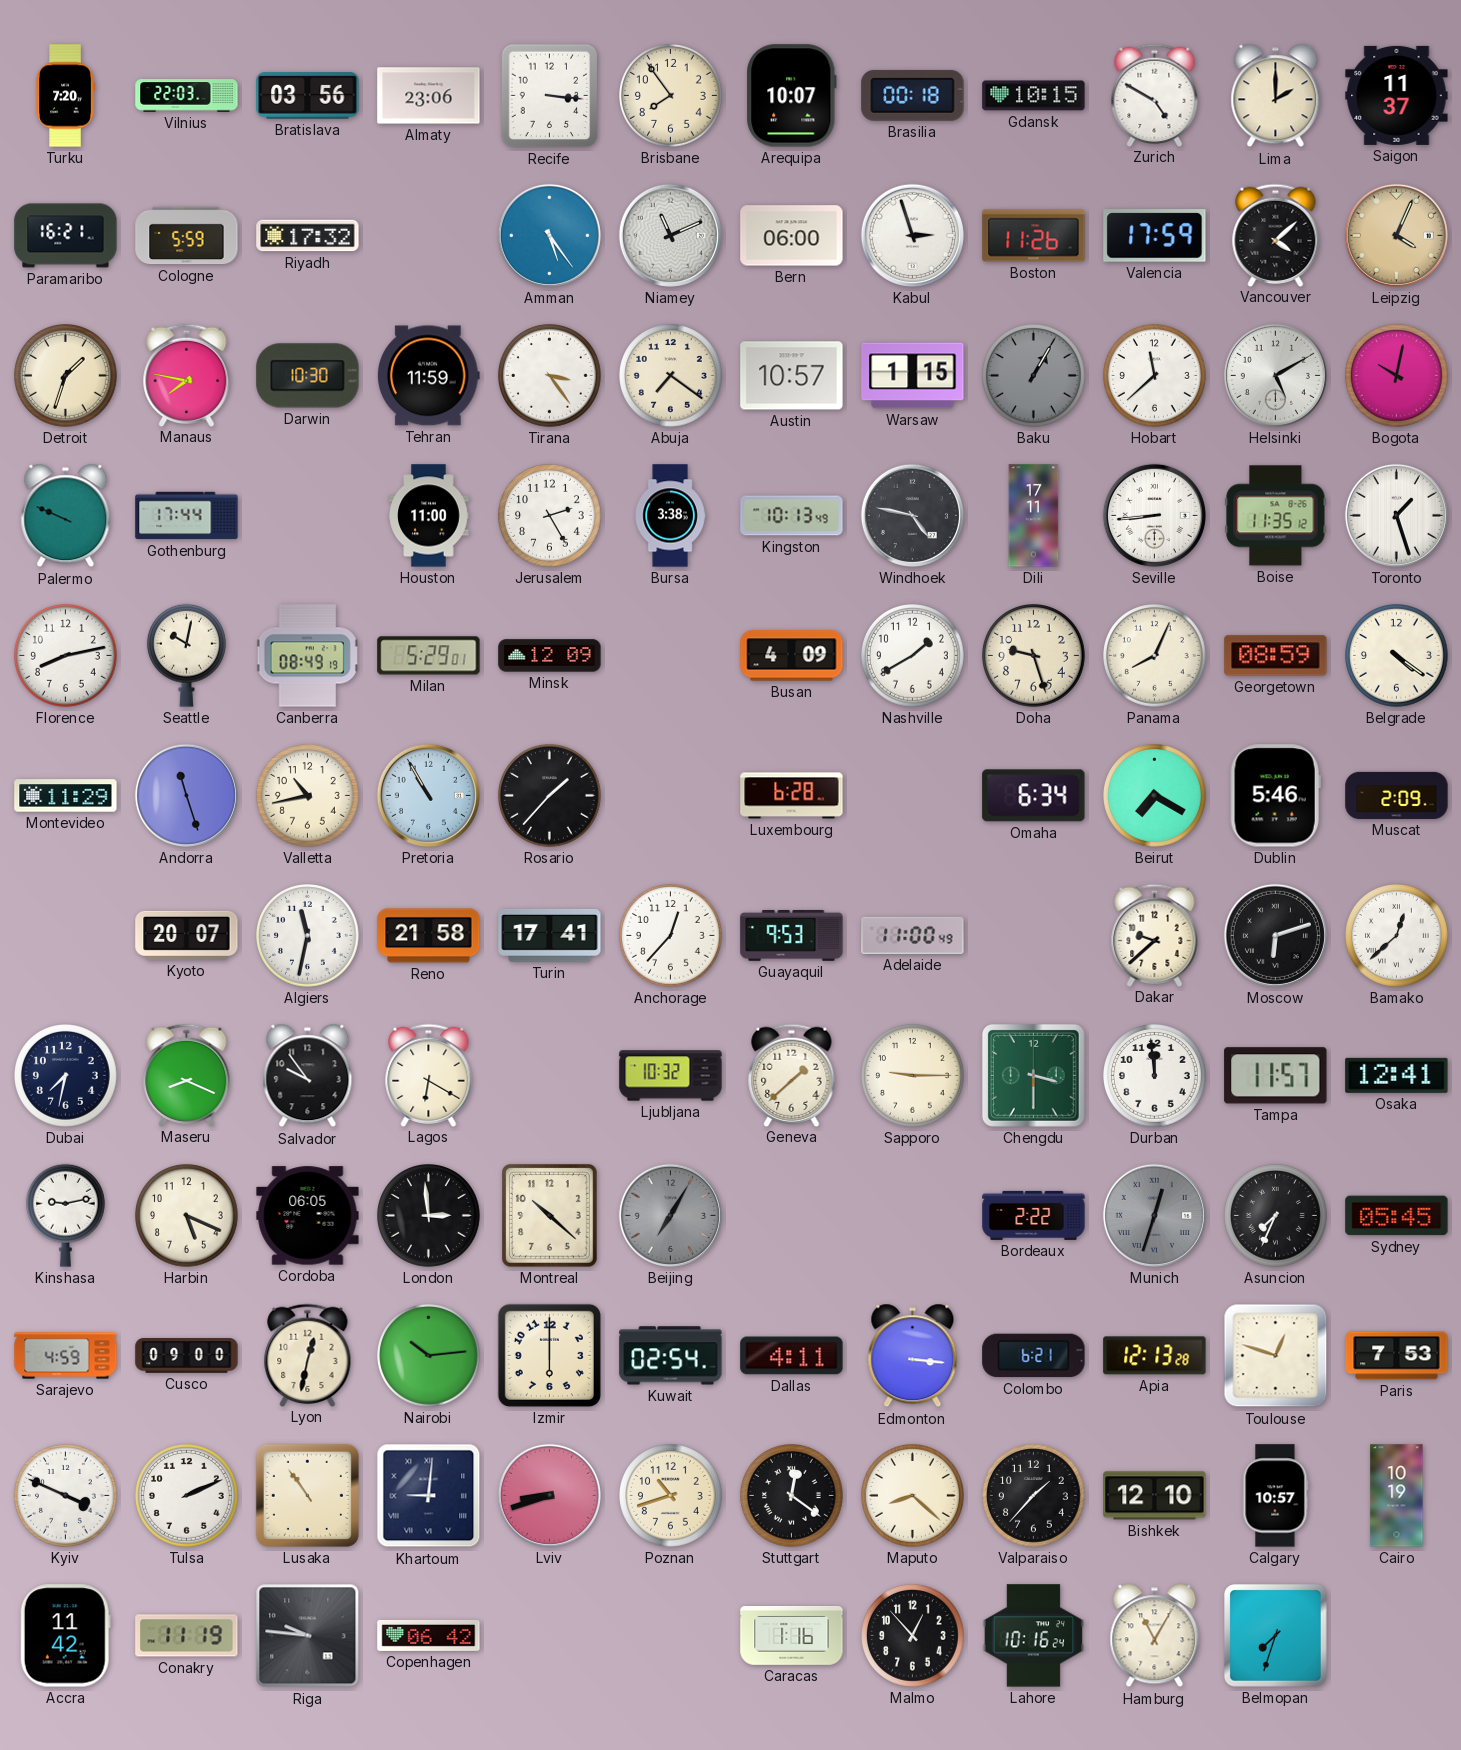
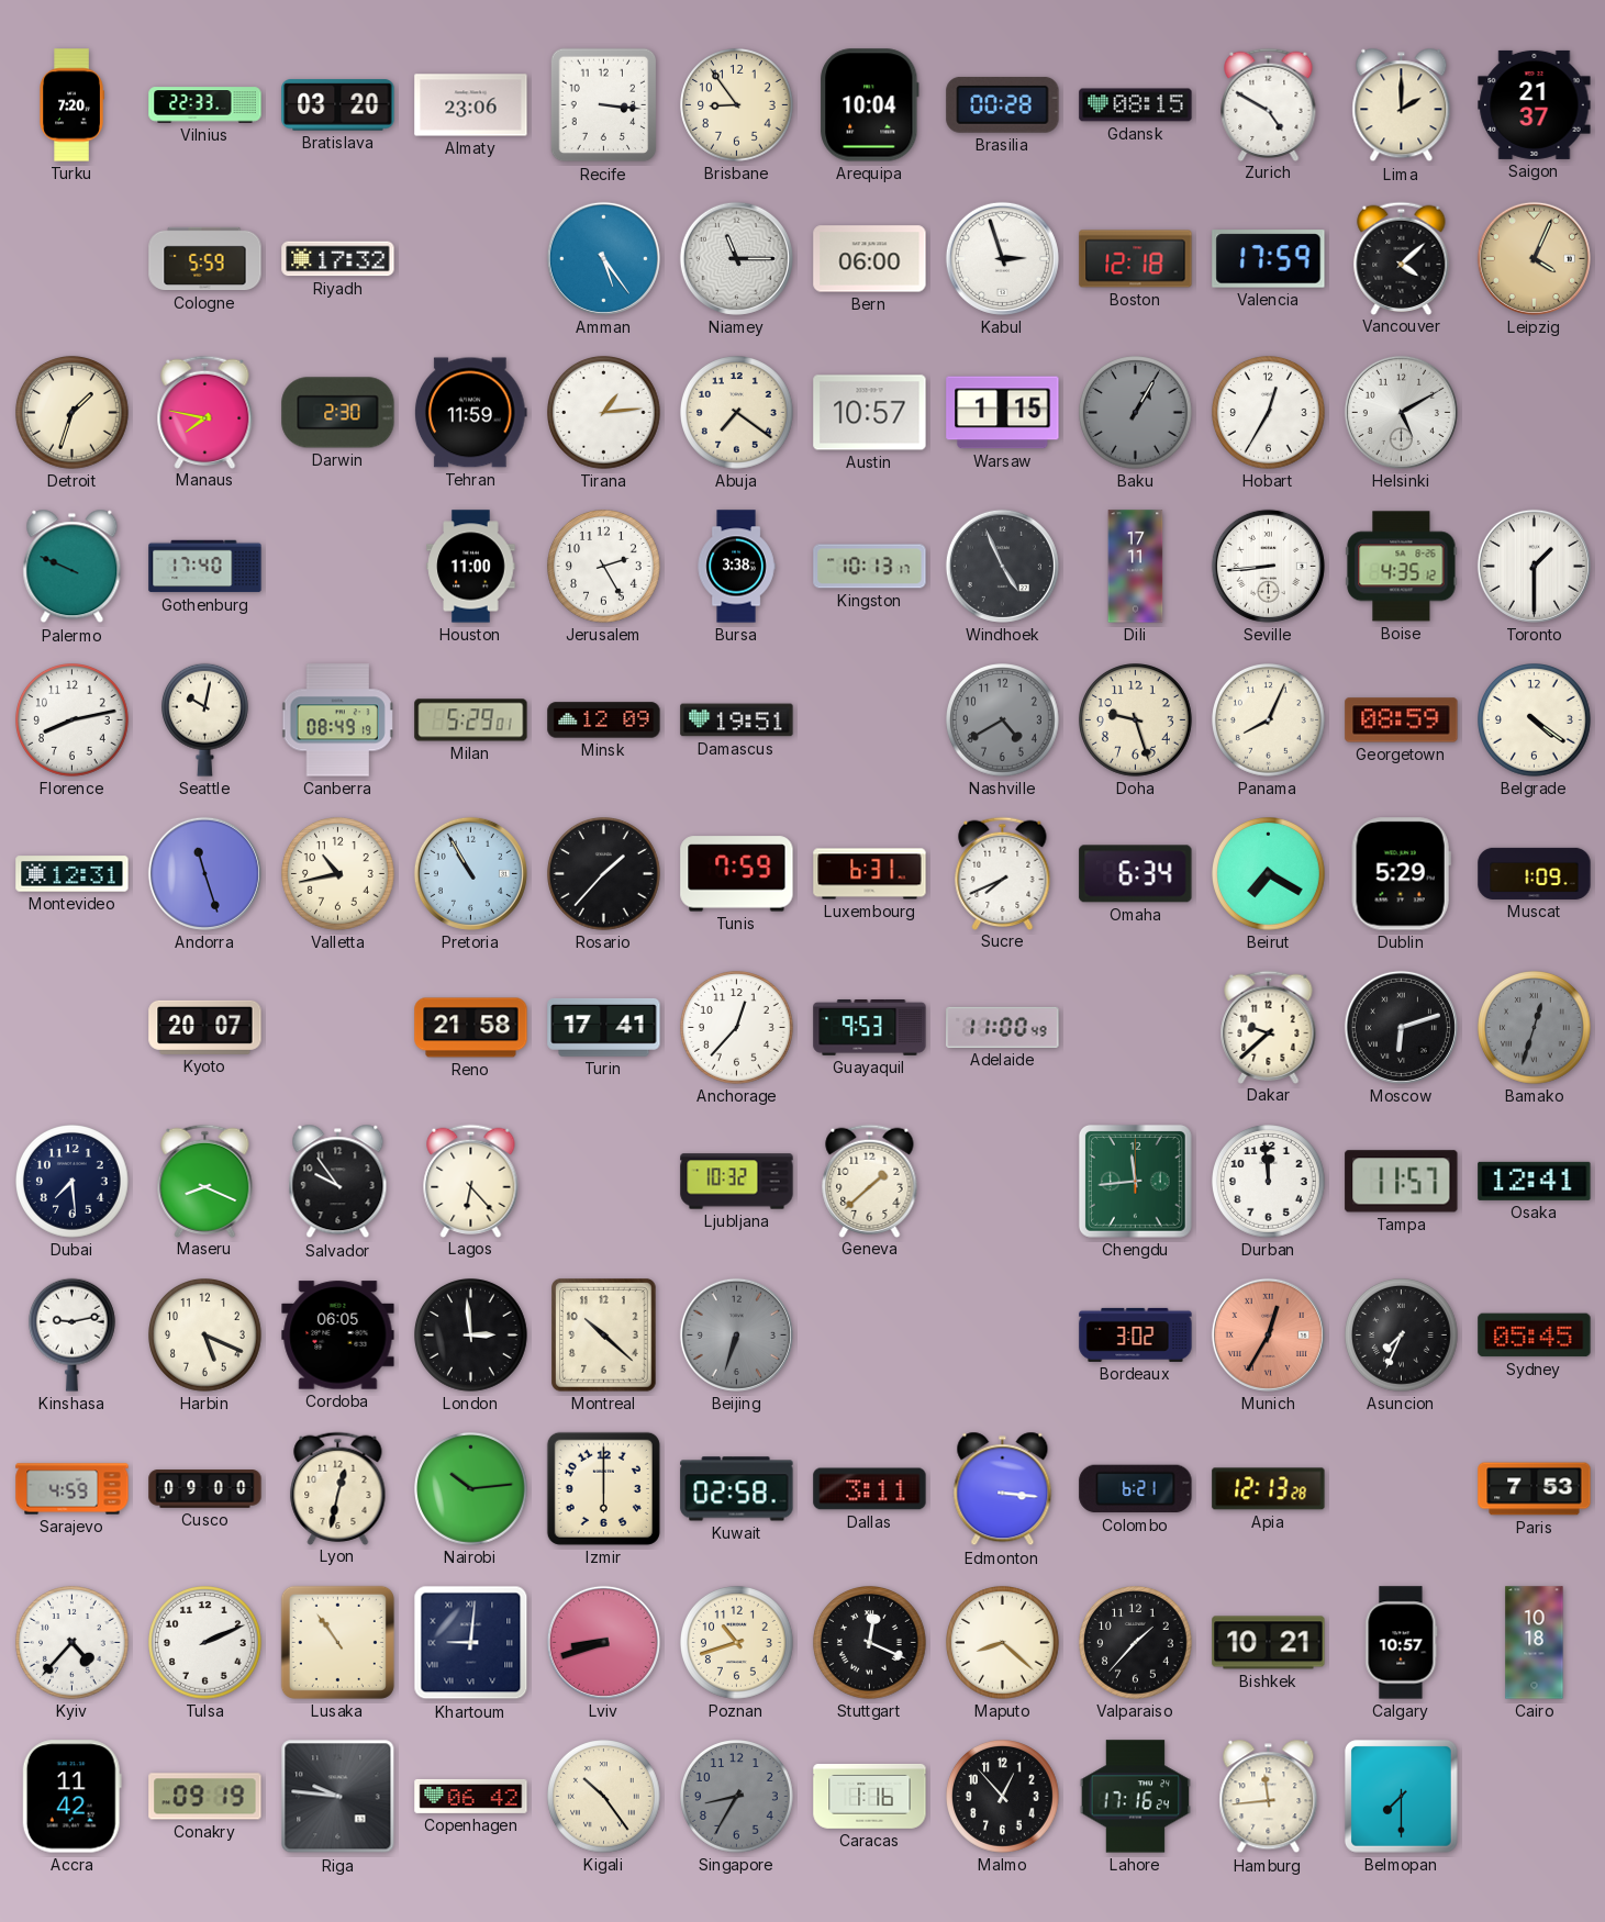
Vilnius: 22:03 -> 22:33 (205, 105)
Bratislava: 03:56 -> 03:20 (338, 105)
Brisbane: 7:54 -> 8:54 (737, 105)
Arequipa: 10:07 -> 10:04 (870, 105)
Brasilia: 00:18 -> 00:28 (1003, 104)
Gdansk: 10:15 -> 08:15 (1136, 105)
Saigon: 11:37 -> 21:37 (1535, 104)
Paramaribo: 16:21 -> none (66, 236)
Niamey: 11:11 -> 11:15 (736, 258)
Boston: 11:26 -> 12:18 (1136, 259)
Darwin: 10:30 -> 2:30 (338, 413)
Tirana: 3:24 -> 1:14 (604, 413)
Hobart: 11:38 -> 12:35 (1269, 413)
Bogota: 10:02 -> none (1397, 376)
Gothenburg: 17:44 -> 17:40 (205, 567)
Kingston: 10:13:49 -> 10:13:17 (870, 567)
Windhoek: 4:47 -> 4:56 (1002, 566)
Boise: 11:35 -> 4:35 (1402, 567)
Toronto: 1:27 -> 1:30 (1534, 566)
Damascus: none -> 19:51 (737, 720)
Busan: 4:09 -> none (792, 656)
Nashville: 1:40 -> 4:40 (1003, 720)
Nashville dial: white -> grey (1003, 720)
Montevideo: 11:29 -> 12:31 (73, 874)
Tunis: none -> 7:59 (737, 874)
Luxembourg: 6:28 -> 6:31 (870, 874)
Sucre: none -> 7:41 (1003, 873)
Dublin: 5:46 -> 5:29 (1401, 874)
Muscat: 2:09 -> 1:09 (1535, 873)
Algiers: 11:32 -> none (308, 936)
Bamako: 12:38 -> 12:33 (1535, 1028)
Bamako dial: white -> grey (1535, 1028)
Dubai: 7:32 -> 7:29 (73, 1182)
Lagos: 6:20 -> 6:23 (471, 1181)
Sapporo: 9:15 -> none (913, 1076)
Chengdu: 3:30 -> 11:44 (1135, 1181)
Beijing: 7:05 -> 6:33 (736, 1334)
Bordeaux: 2:22 -> 3:02 (1136, 1334)
Munich: 12:33 -> 12:35 (1268, 1334)
Munich dial: grey -> salmon (1268, 1334)
Kuwait: 02:54 -> 02:58 (737, 1489)
Dallas: 4:11 -> 3:11 (870, 1489)
Toulouse: 12:48 -> none (1276, 1356)
Kyiv: 3:49 -> 4:37 (73, 1643)
Stuttgart: 12:21 -> 12:19 (870, 1643)
Bishkek: 12:10 -> 10:21 (1269, 1643)
Cairo: 10:19 -> 10:18 (1535, 1643)
Conakry: 11:19 -> 09:19 (205, 1797)
Kigali: none -> 10:24 (604, 1797)
Singapore: none -> 8:35 (737, 1797)
Lahore: 10:16 -> 17:16 (1135, 1797)
Hamburg: 11:05 -> 11:44 (1269, 1797)
Belmopan: 7:33 -> 7:30 (1401, 1796)
